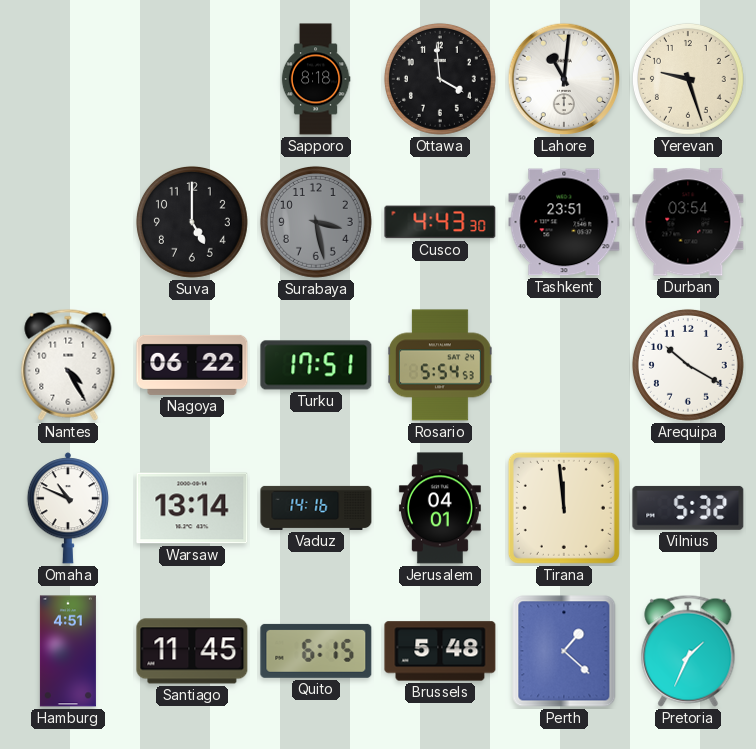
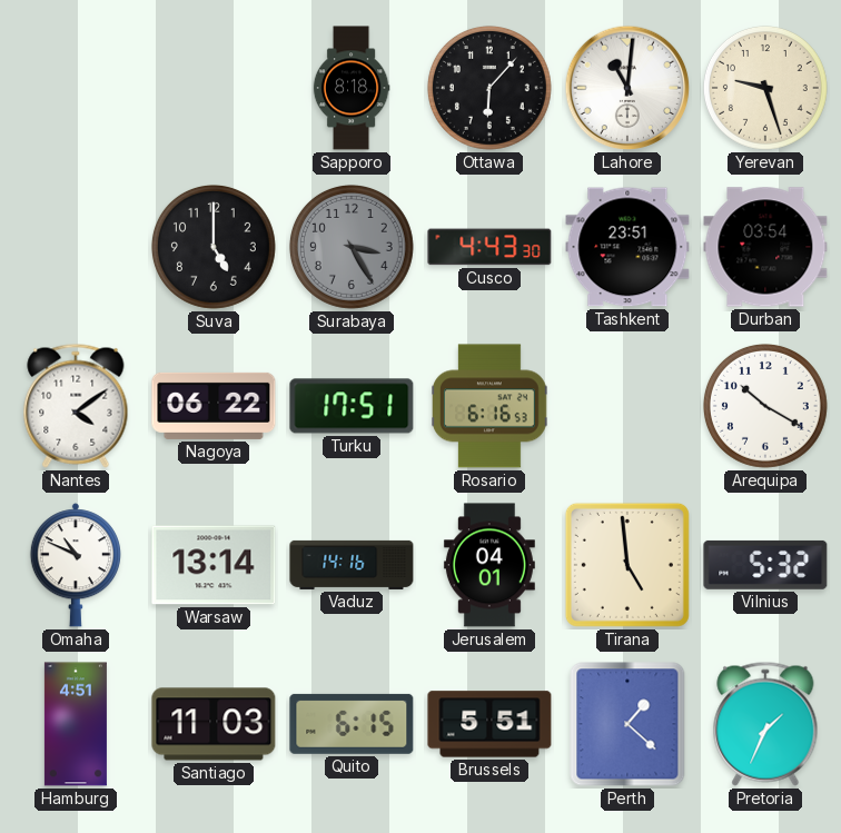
Ottawa: 3:59 -> 6:07 (489, 88)
Surabaya: 3:28 -> 3:25 (352, 247)
Nantes: 4:25 -> 4:09 (76, 406)
Rosario: 5:54 -> 6:16 (491, 406)
Tirana: 11:59 -> 4:59 (627, 565)
Santiago: 11:45 -> 11:03 (214, 724)
Brussels: 5:48 -> 5:51 (489, 724)
